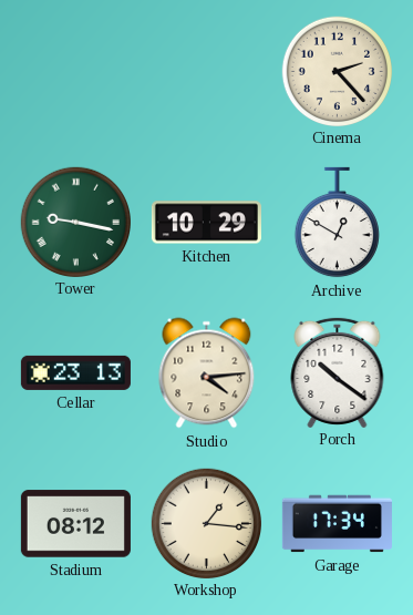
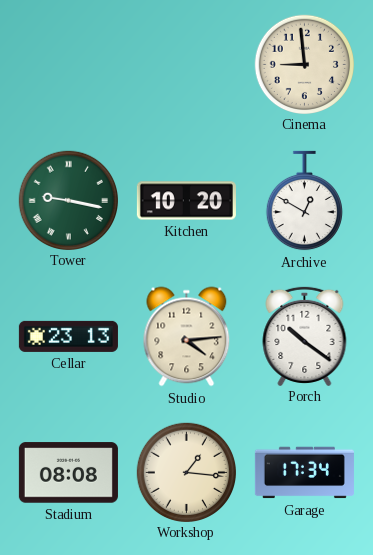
Cinema: 2:23 -> 8:59 (304, 64)
Kitchen: 10:29 -> 10:20 (186, 201)
Stadium: 08:12 -> 08:08 (68, 473)
